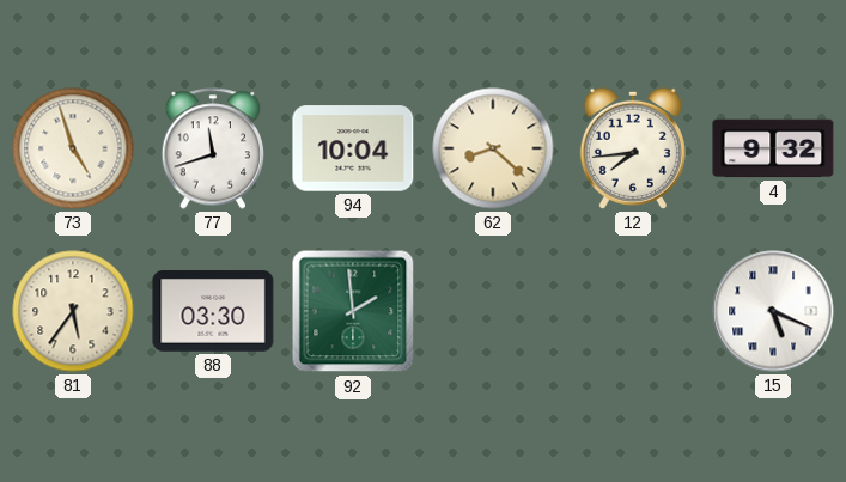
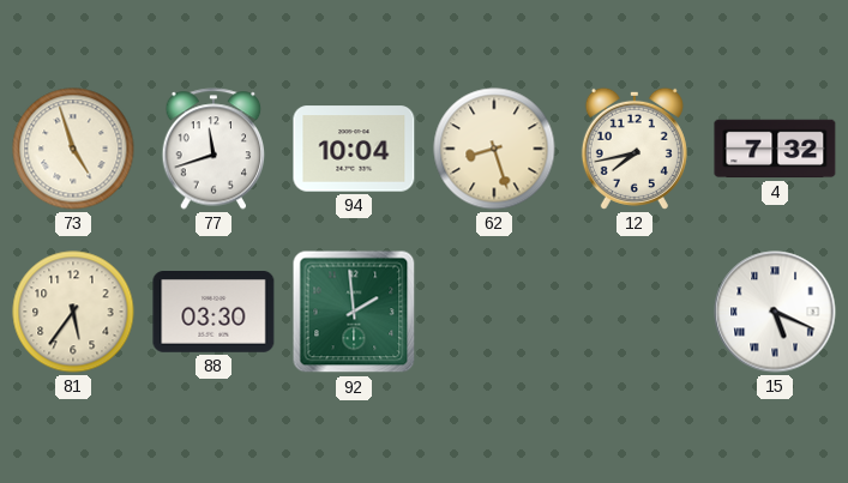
62: 8:22 -> 8:27 (494, 149)
12: 7:44 -> 7:43 (635, 149)
4: 9:32 -> 7:32 (775, 149)
